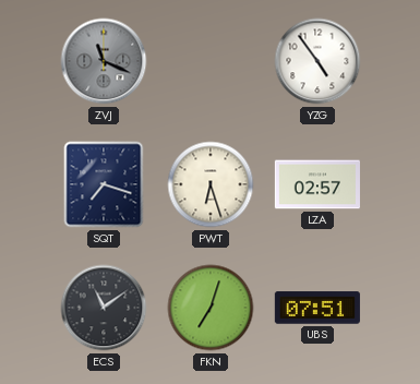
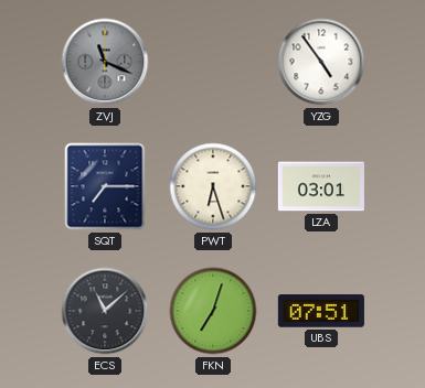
SQT: 7:18 -> 7:15 (105, 186)
LZA: 02:57 -> 03:01 (321, 186)
ECS: 11:09 -> 11:08 (105, 311)
